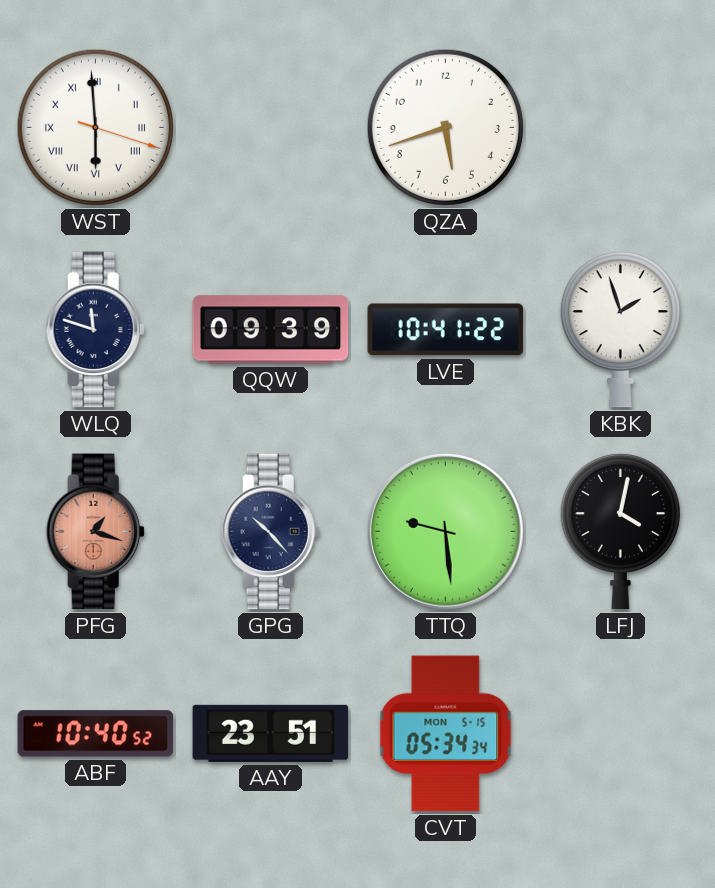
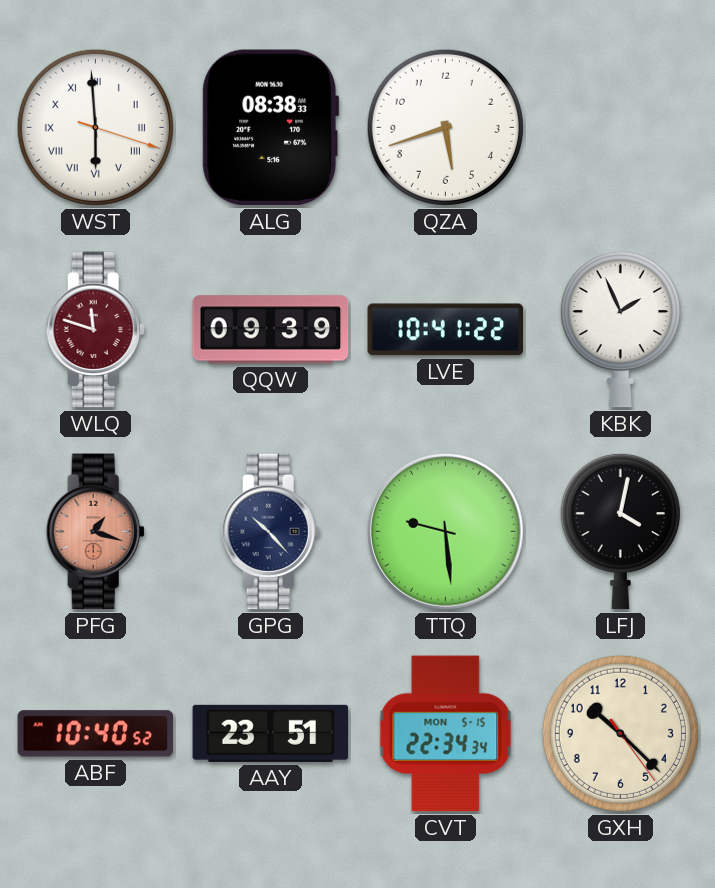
ALG: none -> 08:38 (271, 128)
WLQ dial: navy -> burgundy (95, 330)
KBK: 1:57 -> 1:56 (620, 329)
CVT: 05:34 -> 22:34 (446, 734)
GXH: none -> 10:22 (620, 733)
